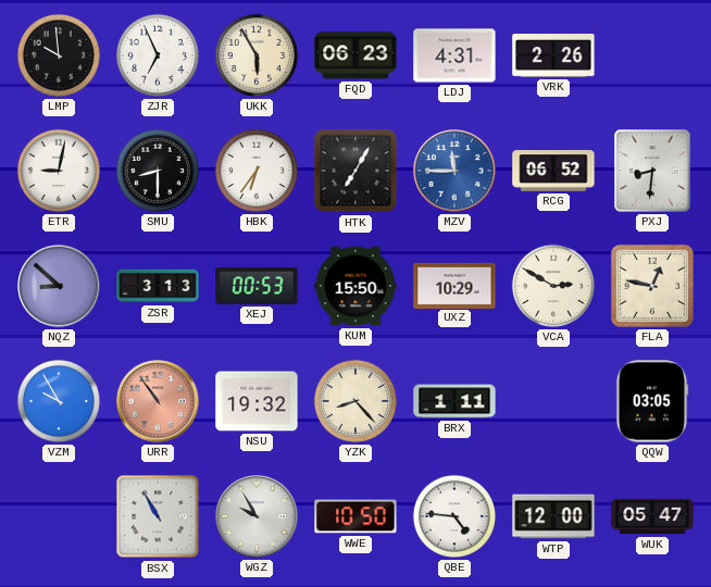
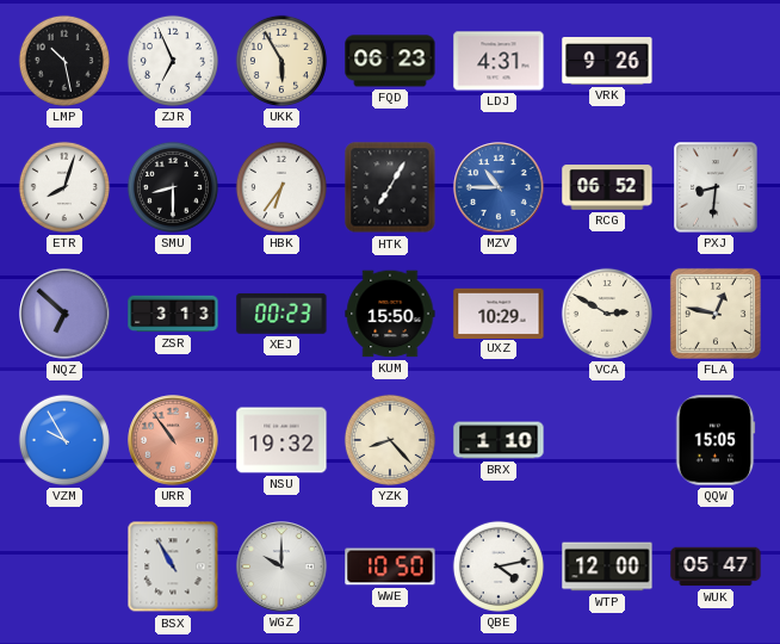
LMP: 9:59 -> 10:28 (64, 61)
VRK: 2:26 -> 9:26 (607, 62)
ETR: 9:02 -> 8:03 (64, 187)
MZV: 11:45 -> 10:45 (499, 187)
NQZ: 8:52 -> 6:52 (64, 314)
XEJ: 00:53 -> 00:23 (281, 314)
BRX: 1:11 -> 1:10 (499, 440)
QQW: 03:05 -> 15:05 (716, 440)
WGZ: 9:55 -> 10:00 (281, 566)
QBE: 4:46 -> 4:13 (499, 566)
